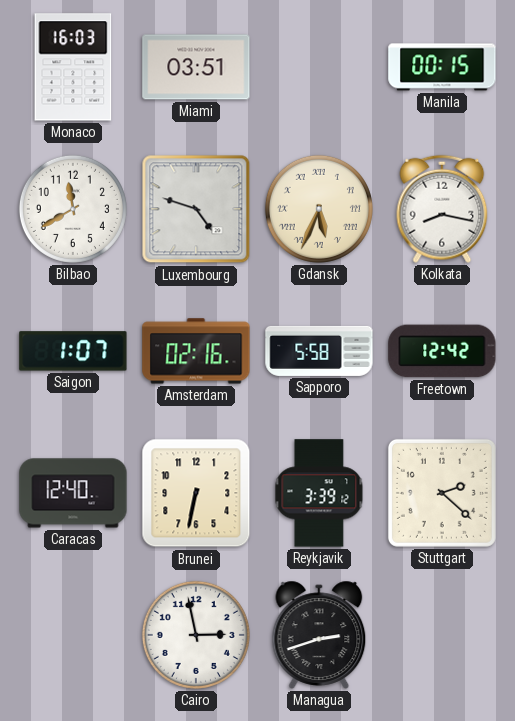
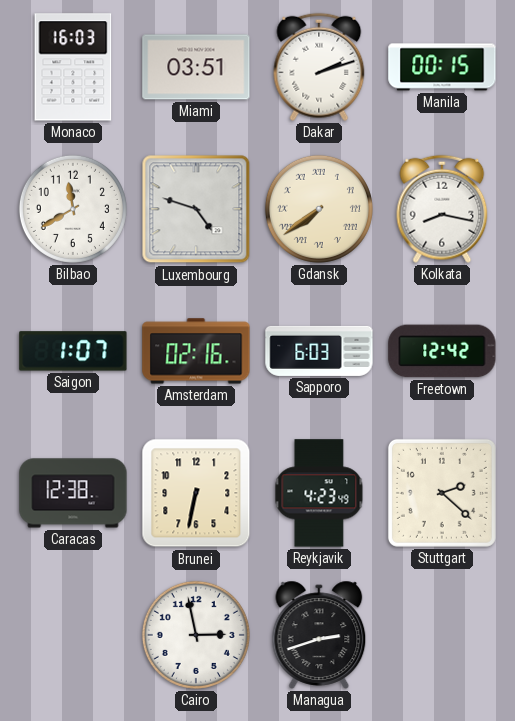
Dakar: none -> 2:12 (319, 67)
Gdansk: 5:34 -> 7:39 (319, 209)
Sapporo: 5:58 -> 6:03 (319, 351)
Caracas: 12:40 -> 12:38 (73, 493)
Reykjavik: 3:39 -> 4:23 (319, 493)
